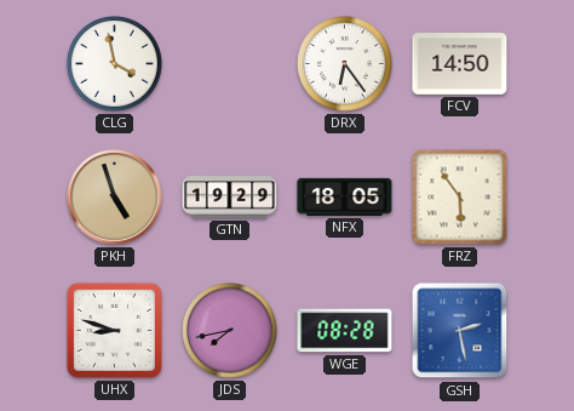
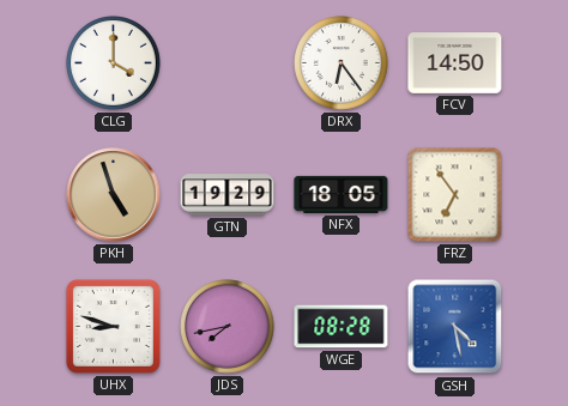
CLG: 3:58 -> 4:00 (114, 63)
FRZ: 5:54 -> 6:54 (455, 195)
GSH: 2:28 -> 4:28 (455, 327)
